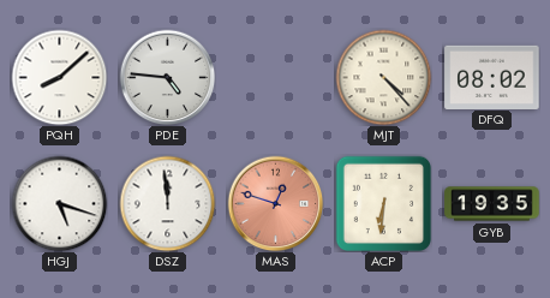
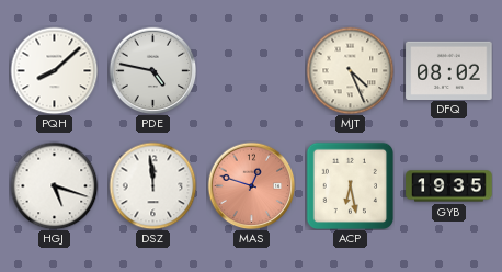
PDE: 4:46 -> 4:47 (152, 70)
MJT: 4:23 -> 4:26 (350, 70)
ACP: 6:31 -> 6:28 (350, 185)
